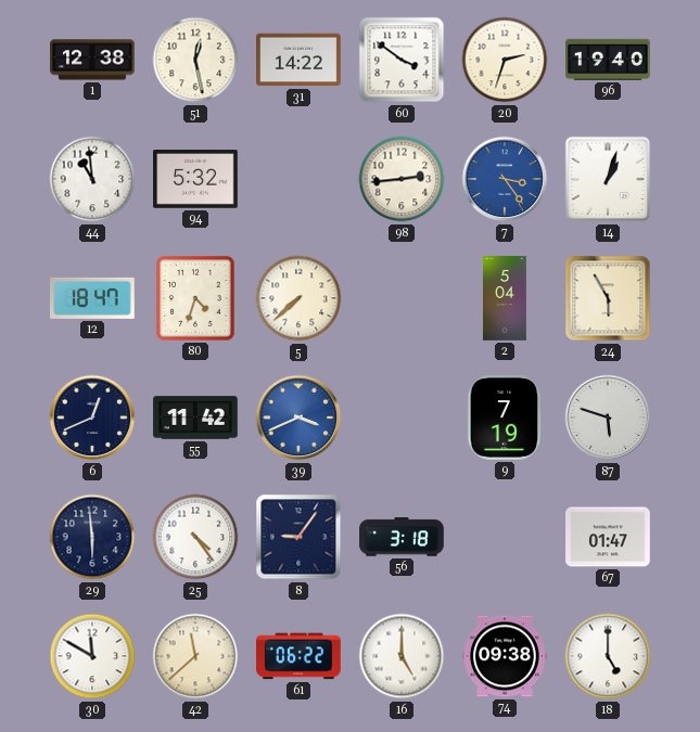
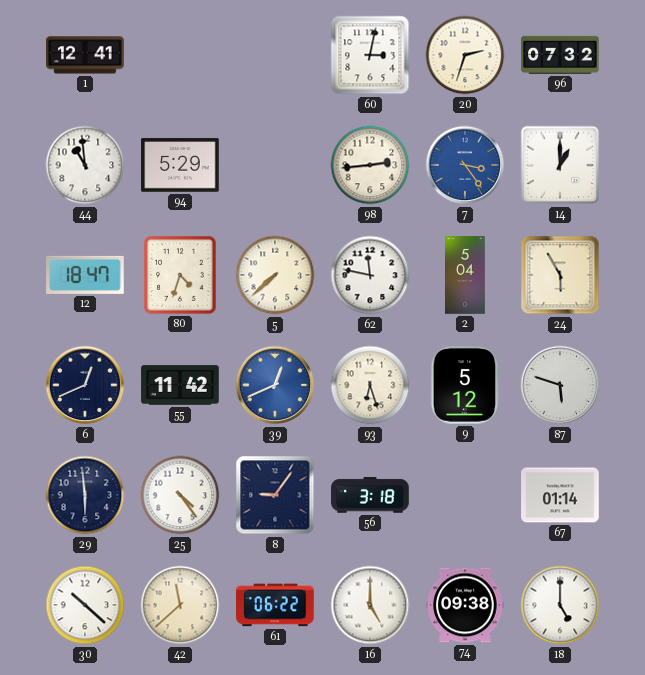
1: 12:38 -> 12:41 (85, 55)
51: 12:28 -> none (195, 60)
31: 14:22 -> none (298, 60)
60: 3:51 -> 3:02 (370, 55)
96: 19:40 -> 07:32 (560, 55)
94: 5:32 -> 5:29 (180, 165)
14: 1:03 -> 1:00 (560, 165)
62: none -> 11:47 (370, 275)
39: 3:41 -> 12:41 (275, 385)
93: none -> 6:27 (370, 385)
9: 7:19 -> 5:12 (465, 385)
67: 01:47 -> 01:14 (560, 495)
30: 11:50 -> 10:22 (85, 605)
